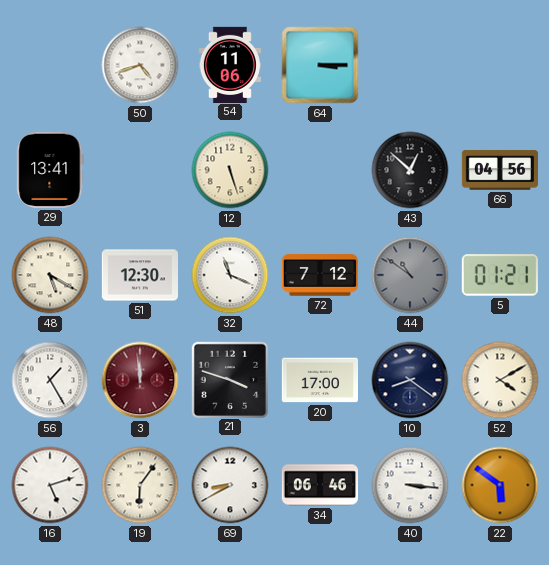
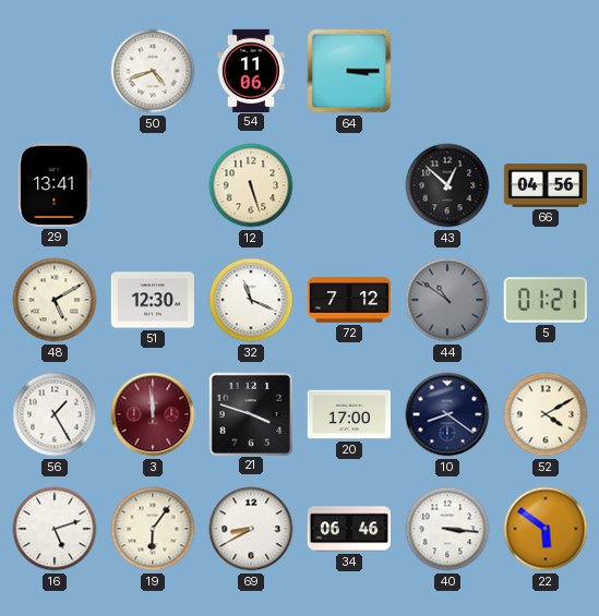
48: 5:20 -> 5:10 (55, 300)
